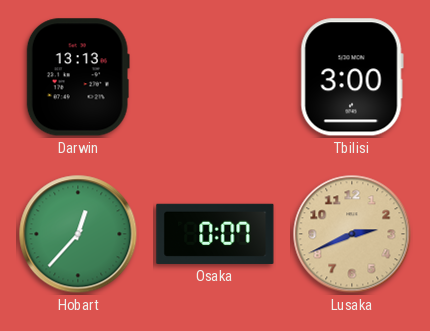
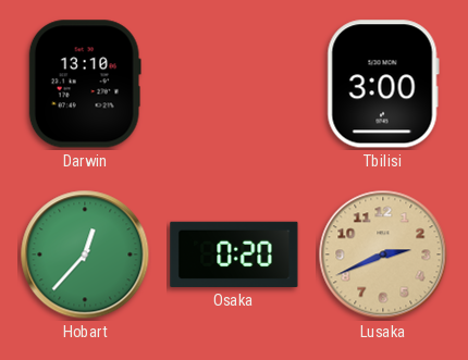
Darwin: 13:13 -> 13:10 (85, 84)
Osaka: 0:07 -> 0:20 (234, 255)
